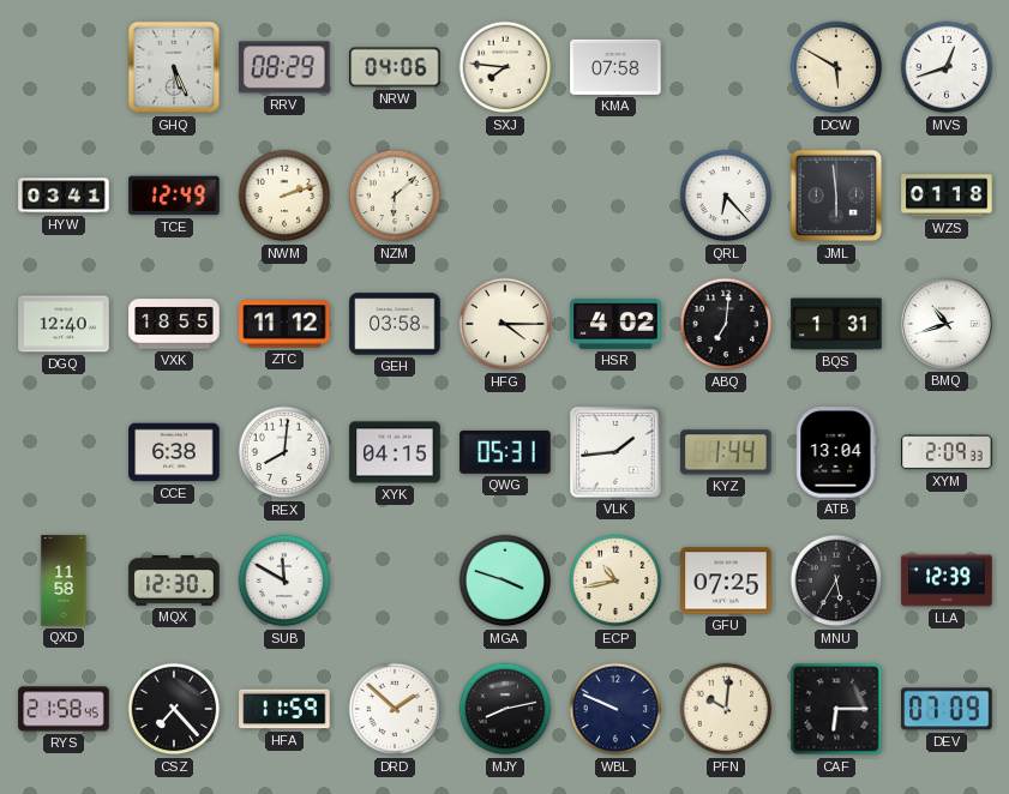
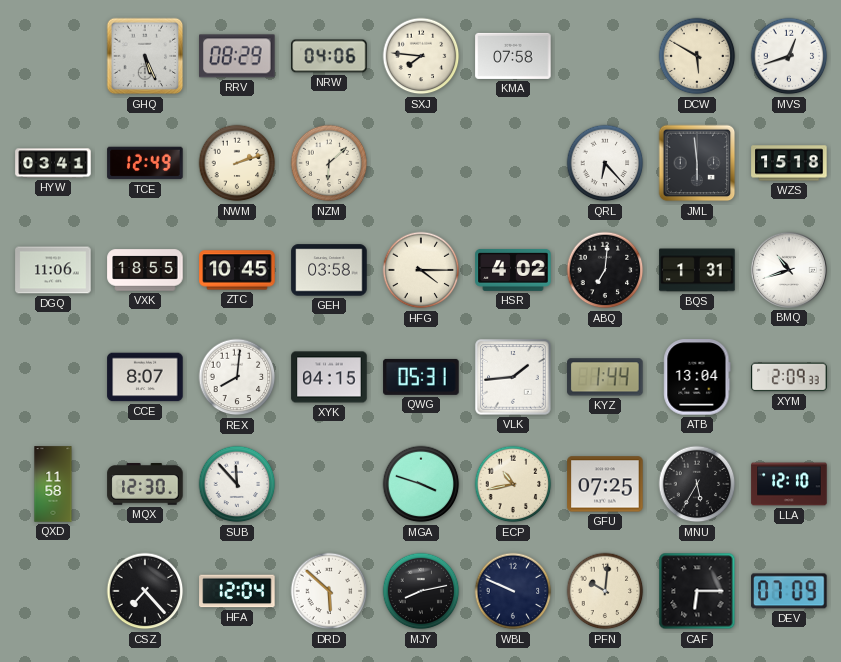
WZS: 01:18 -> 15:18 (789, 163)
DGQ: 12:40 -> 11:06 (53, 270)
ZTC: 11:12 -> 10:45 (237, 270)
CCE: 6:38 -> 8:07 (145, 377)
SUB: 11:50 -> 11:53 (237, 484)
LLA: 12:39 -> 12:10 (789, 484)
RYS: 21:58 -> none (64, 709)
HFA: 11:59 -> 12:04 (237, 591)
DRD: 1:52 -> 5:52 (329, 591)
